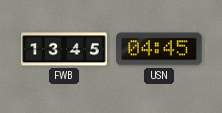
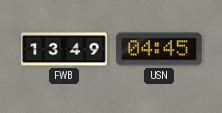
FWB: 13:45 -> 13:49 (64, 49)
